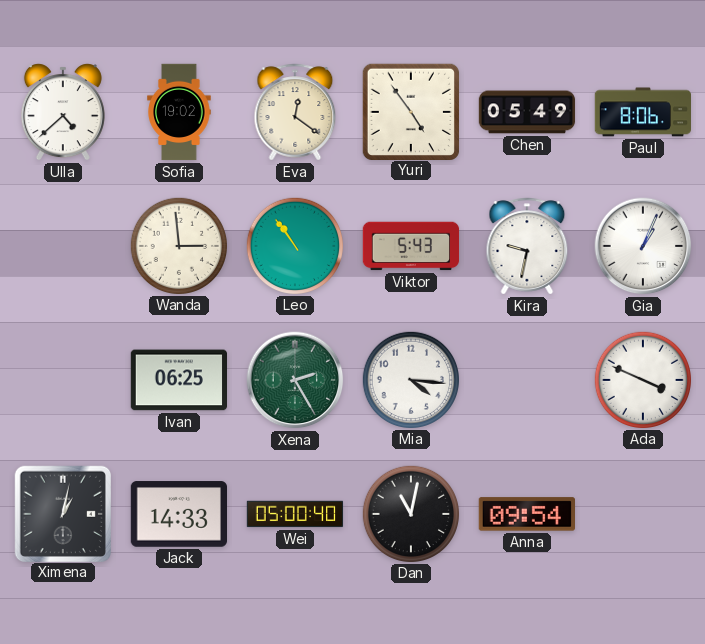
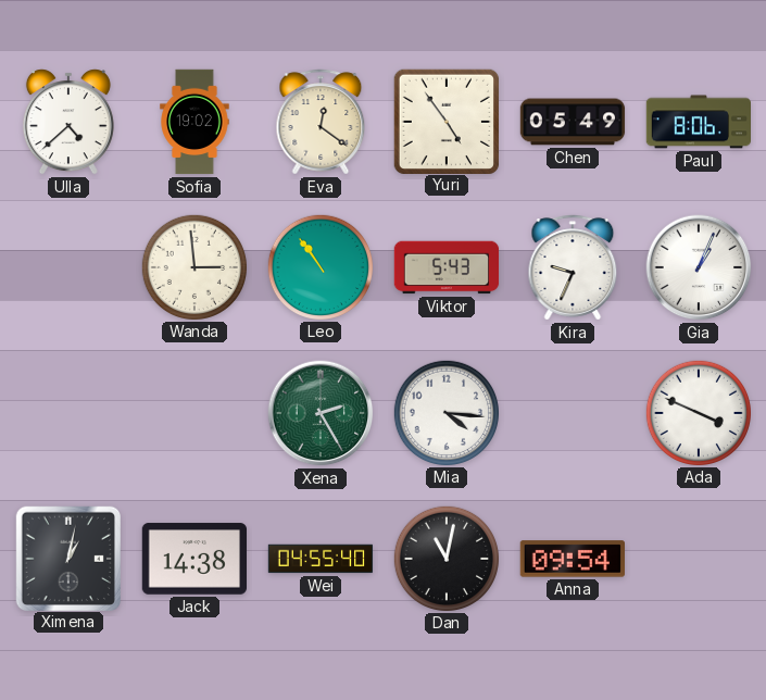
Kira: 9:32 -> 9:34 (573, 267)
Ivan: 06:25 -> none (178, 380)
Jack: 14:33 -> 14:38 (193, 559)
Wei: 05:00 -> 04:55 (321, 559)
